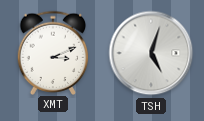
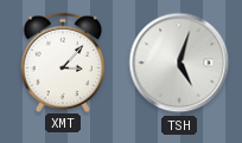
XMT: 3:11 -> 3:07 (63, 61)
